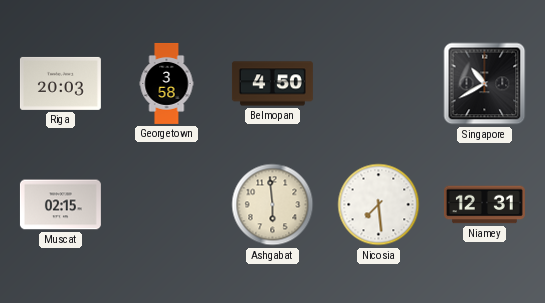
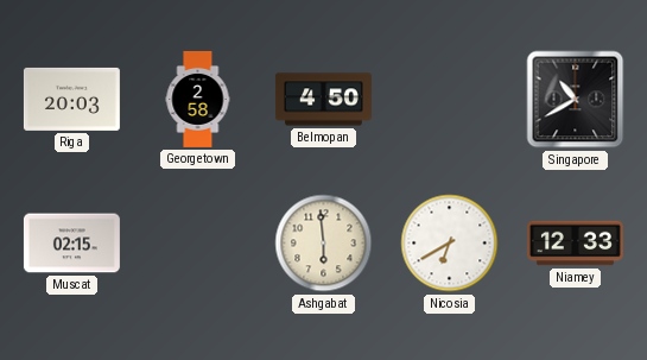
Georgetown: 3:58 -> 2:58 (198, 99)
Nicosia: 7:29 -> 6:40 (450, 244)
Niamey: 12:31 -> 12:33 (575, 244)
